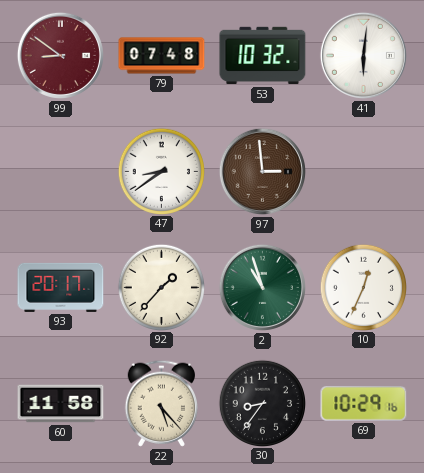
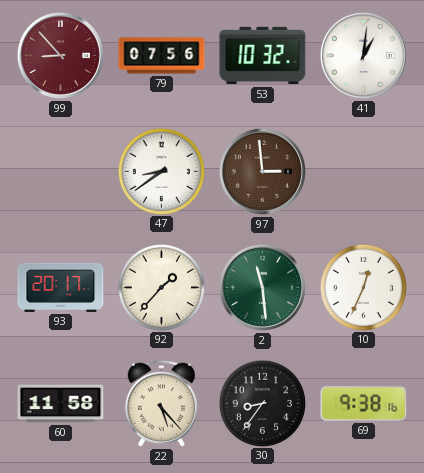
99: 8:51 -> 8:53 (60, 55)
79: 07:48 -> 07:56 (162, 56)
41: 6:01 -> 1:01 (363, 55)
2: 10:57 -> 11:29 (262, 287)
69: 10:29 -> 9:38 (364, 403)
